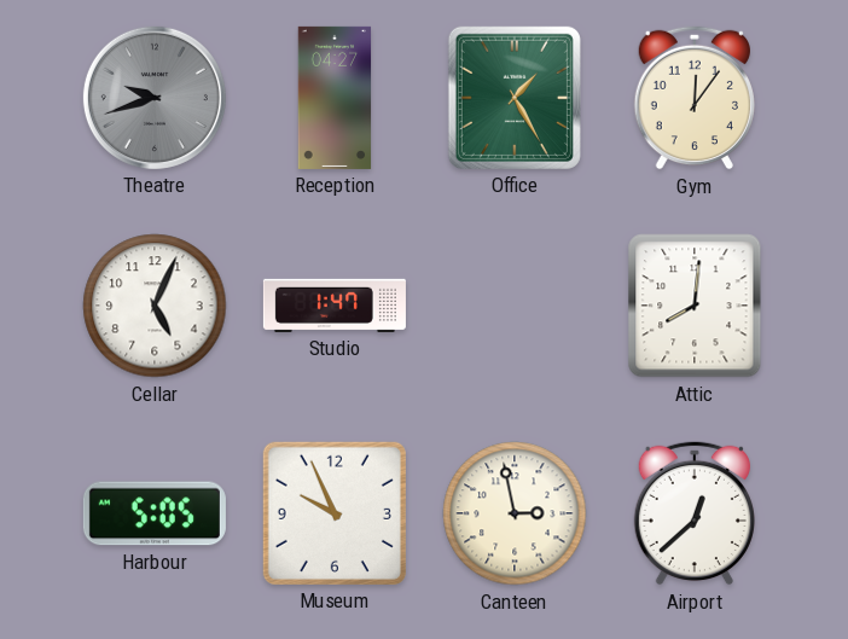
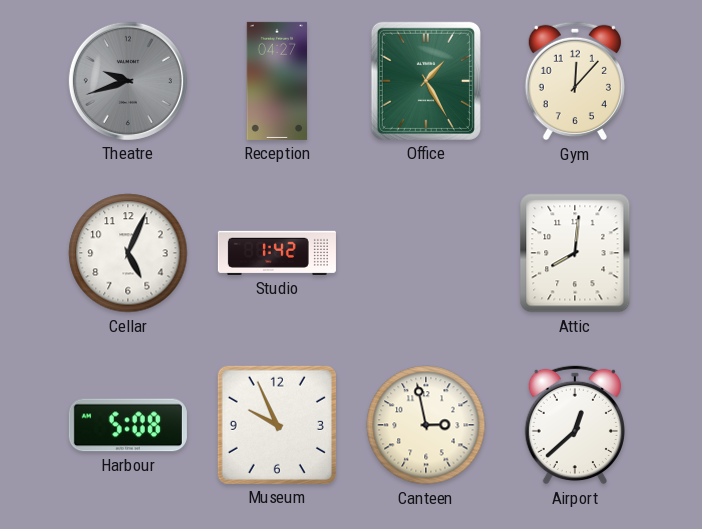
Gym: 12:06 -> 12:07 (575, 81)
Studio: 1:47 -> 1:42 (277, 253)
Harbour: 5:05 -> 5:08 (128, 425)
